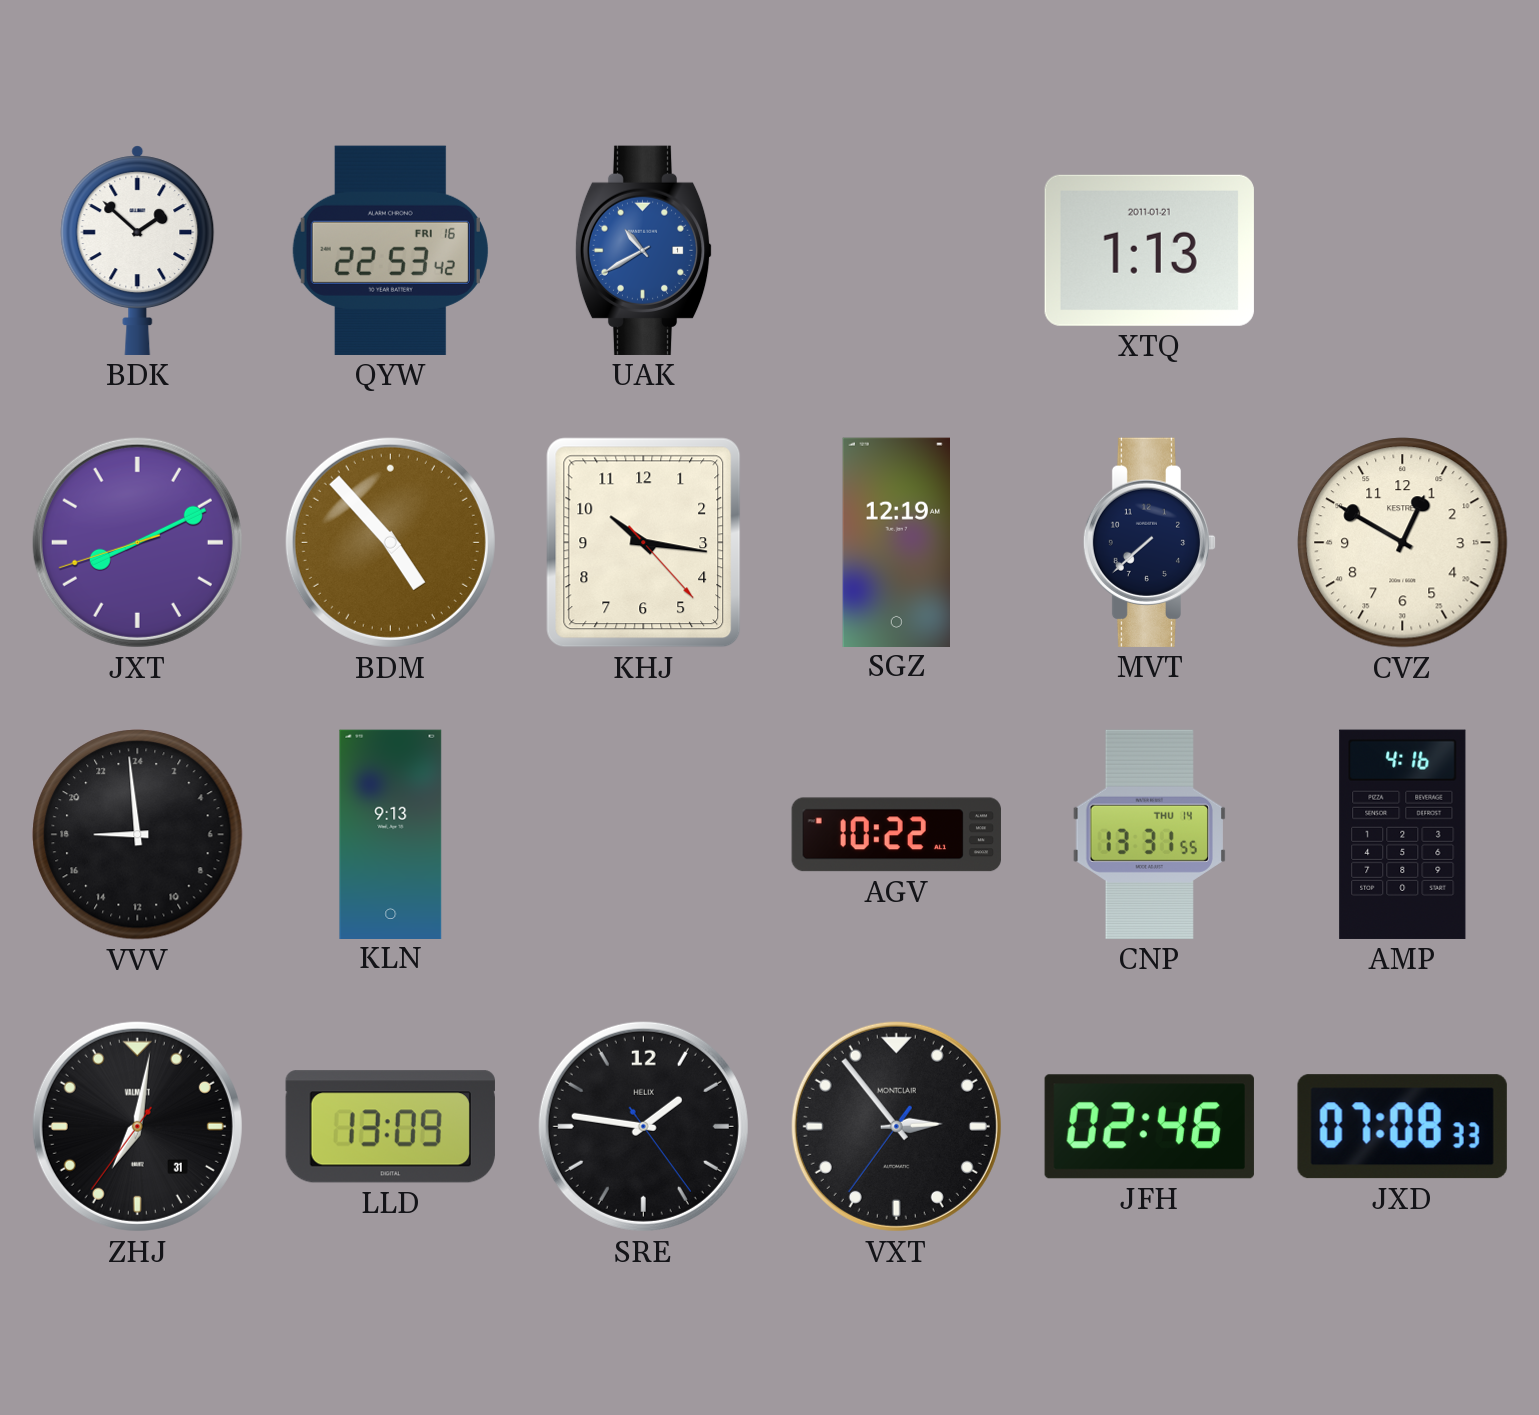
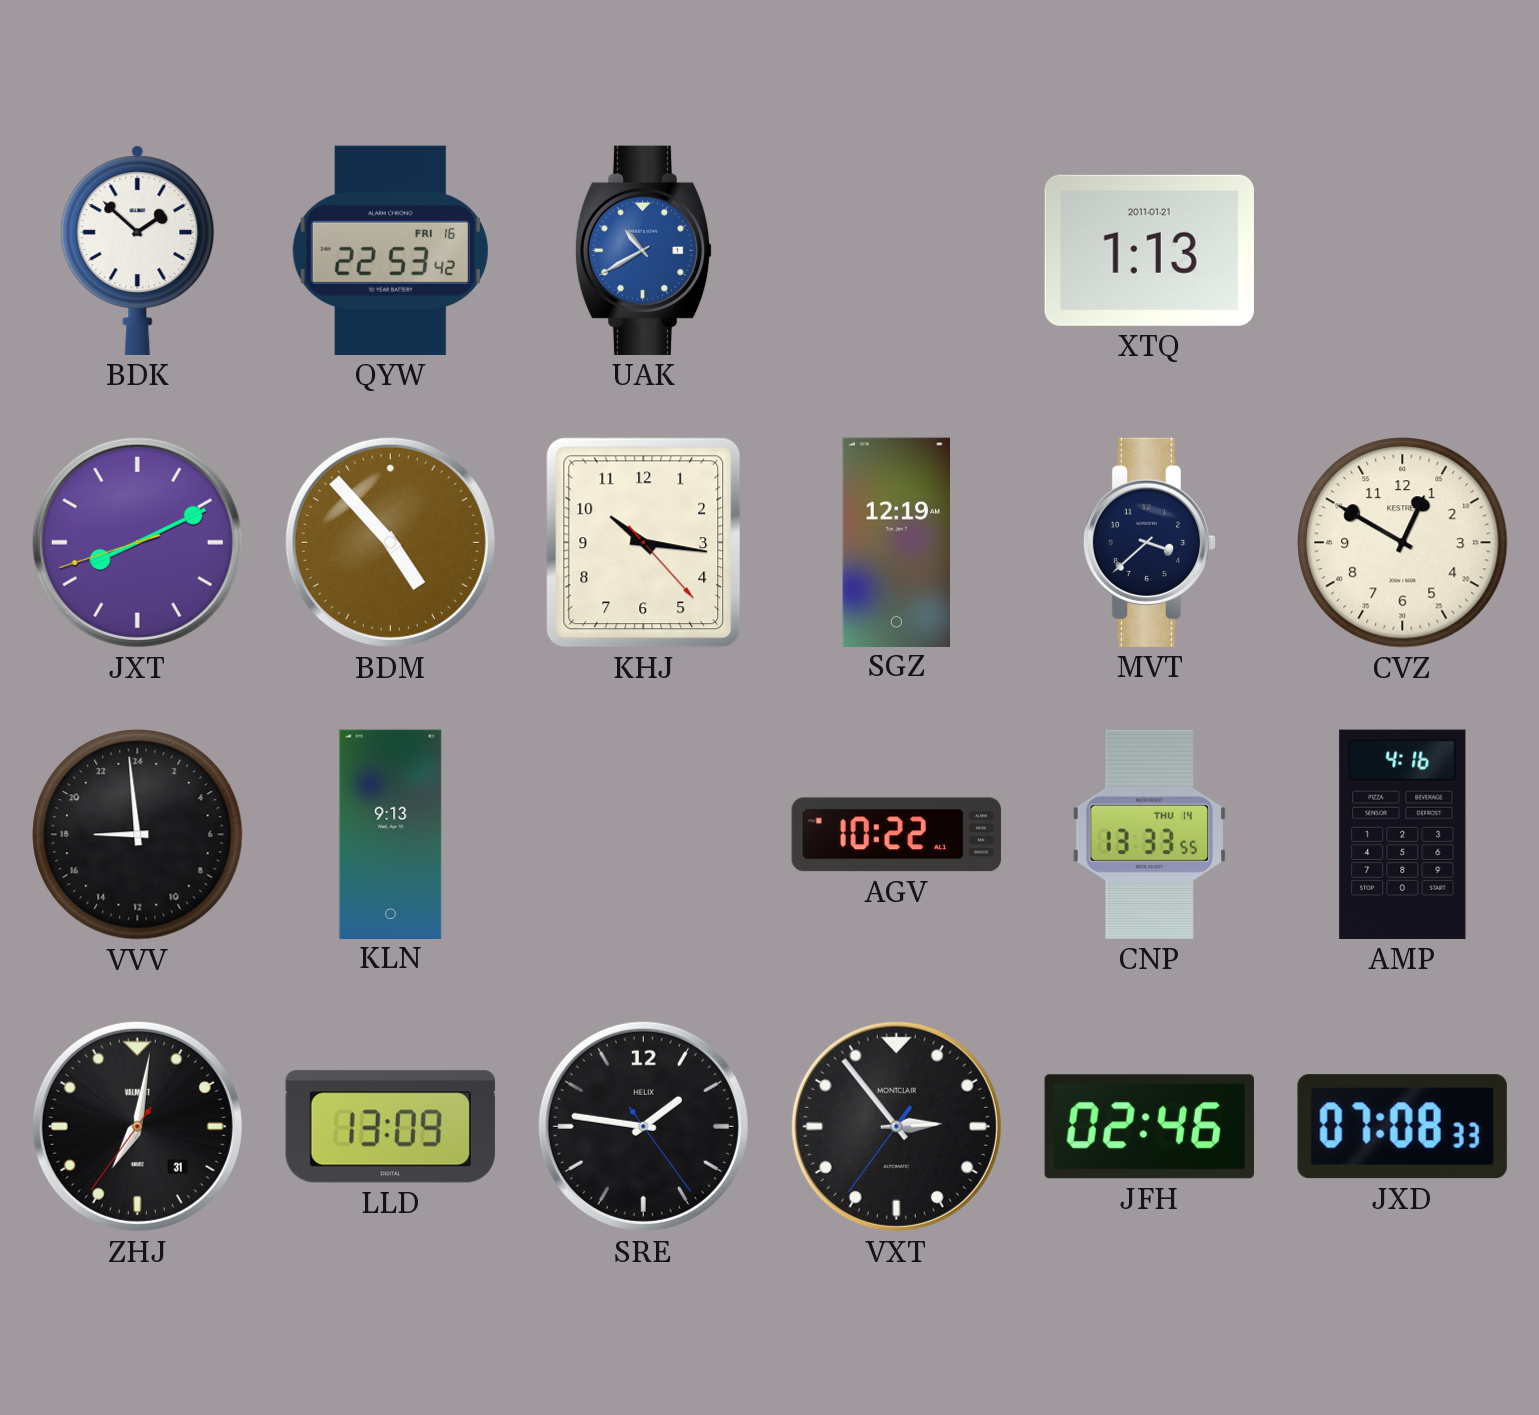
MVT: 7:38 -> 3:38 (1150, 542)
CNP: 13:31 -> 13:33 (1150, 834)
